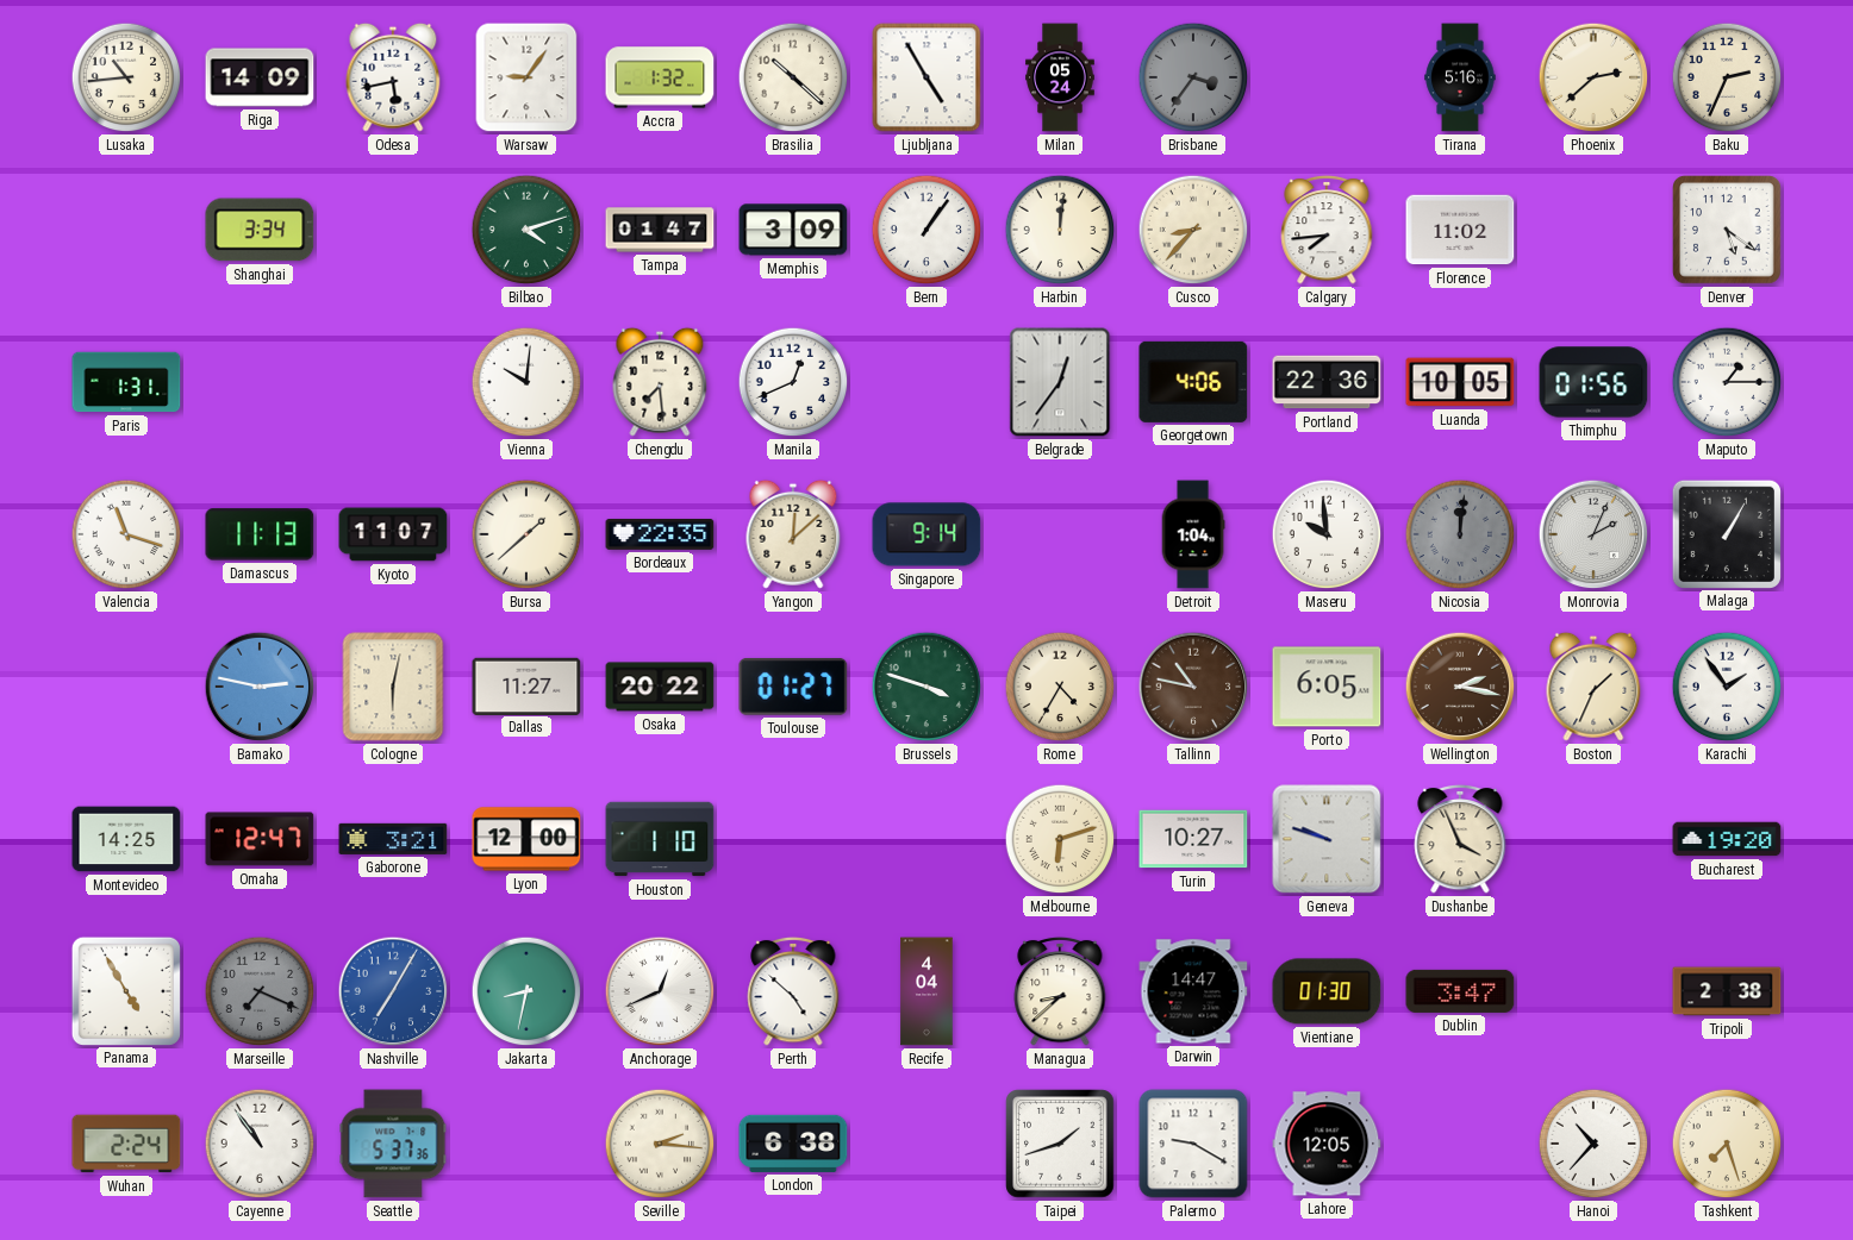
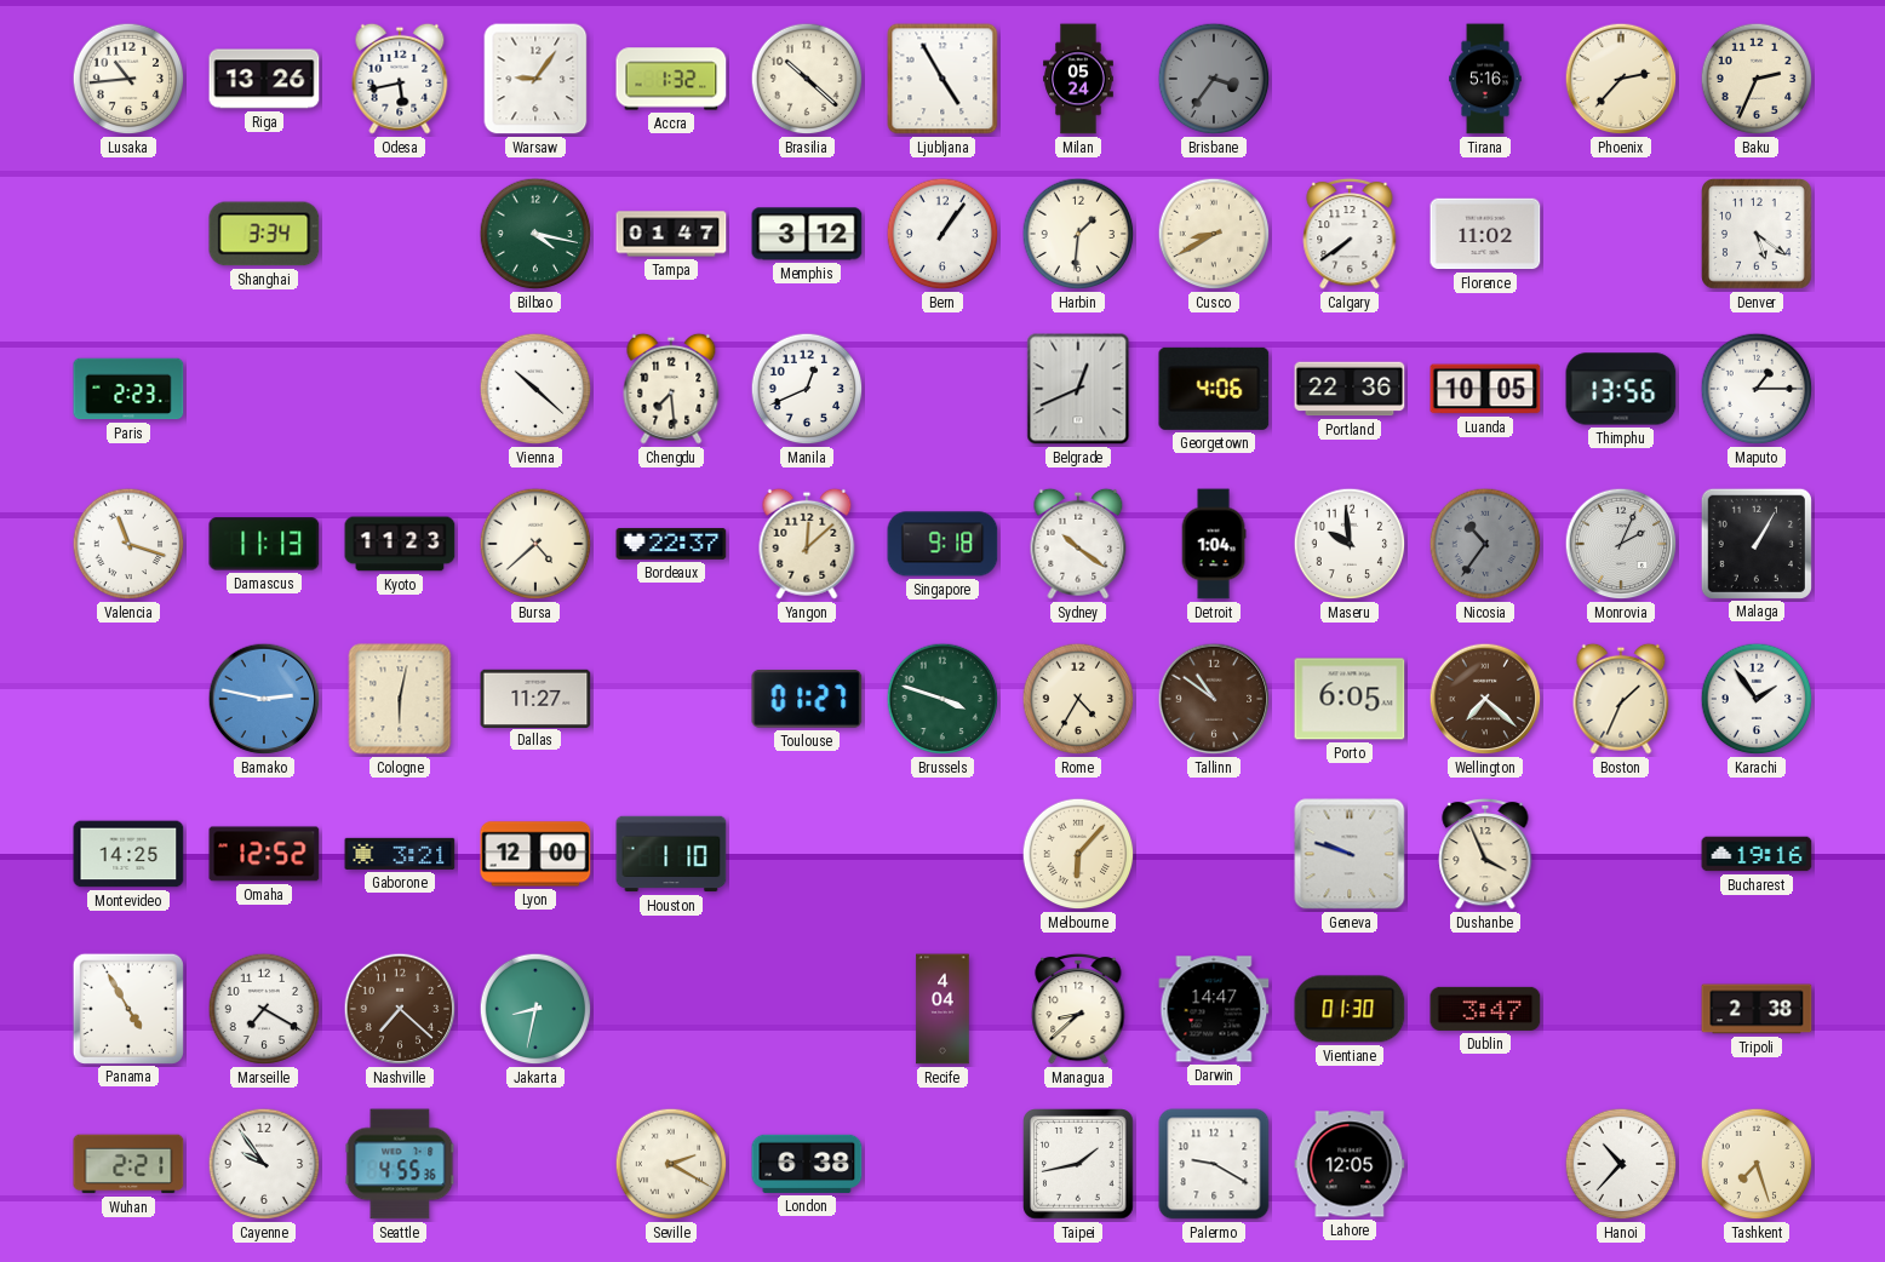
Riga: 14:09 -> 13:26 (264, 79)
Phoenix: 2:38 -> 2:37 (1621, 79)
Bilbao: 4:12 -> 4:17 (535, 234)
Memphis: 3:09 -> 3:12 (807, 234)
Harbin: 12:01 -> 1:31 (1078, 234)
Cusco: 8:37 -> 8:40 (1214, 234)
Calgary: 7:44 -> 7:39 (1350, 234)
Paris: 1:31 -> 2:23 (128, 389)
Vienna: 10:01 -> 10:22 (535, 389)
Belgrade: 12:36 -> 12:41 (1078, 389)
Thimphu: 01:56 -> 13:56 (1621, 389)
Kyoto: 11:07 -> 11:23 (400, 544)
Bursa: 1:38 -> 4:38 (535, 544)
Bordeaux: 22:35 -> 22:37 (671, 544)
Singapore: 9:14 -> 9:18 (942, 544)
Sydney: none -> 10:21 (1078, 544)
Nicosia: 12:01 -> 10:36 (1485, 544)
Osaka: 20:22 -> none (660, 687)
Tallinn: 10:47 -> 10:51 (1214, 699)
Wellington: 2:17 -> 7:22 (1485, 699)
Omaha: 12:47 -> 12:52 (264, 854)
Melbourne: 6:12 -> 6:07 (1078, 854)
Turin: 10:27 -> none (1193, 839)
Bucharest: 19:20 -> 19:16 (1757, 854)
Marseille: 7:19 -> 7:20 (264, 1009)
Marseille dial: grey -> white (264, 1009)
Nashville: 7:05 -> 7:22 (400, 1009)
Nashville dial: blue -> brown (400, 1009)
Anchorage: 12:41 -> none (660, 991)
Perth: 4:52 -> none (793, 991)
Wuhan: 2:24 -> 2:21 (128, 1164)
Cayenne: 10:54 -> 9:54 (264, 1164)
Seattle: 5:37 -> 4:55 (400, 1164)
Seville: 2:16 -> 2:20 (671, 1164)
Taipei: 1:42 -> 1:43 (1078, 1164)
